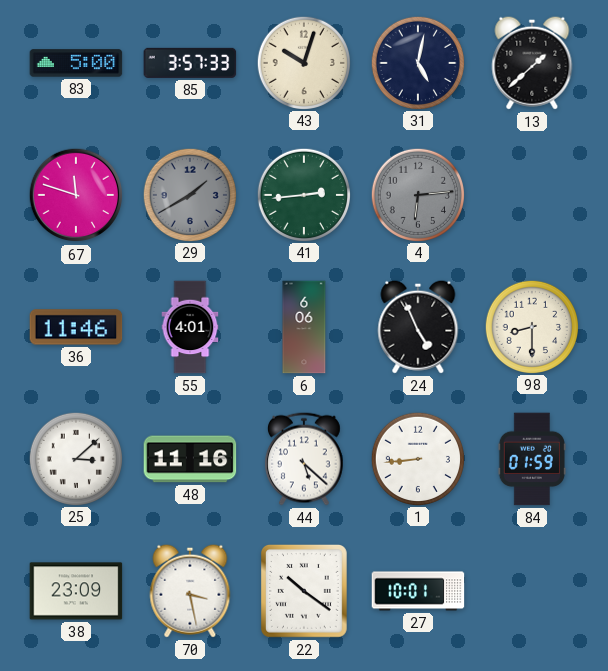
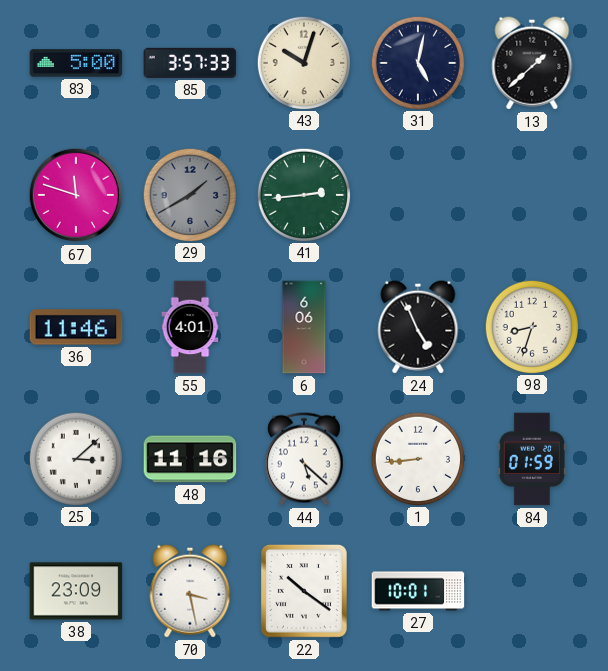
4: 6:14 -> none (417, 194)
98: 8:30 -> 8:33 (531, 326)
